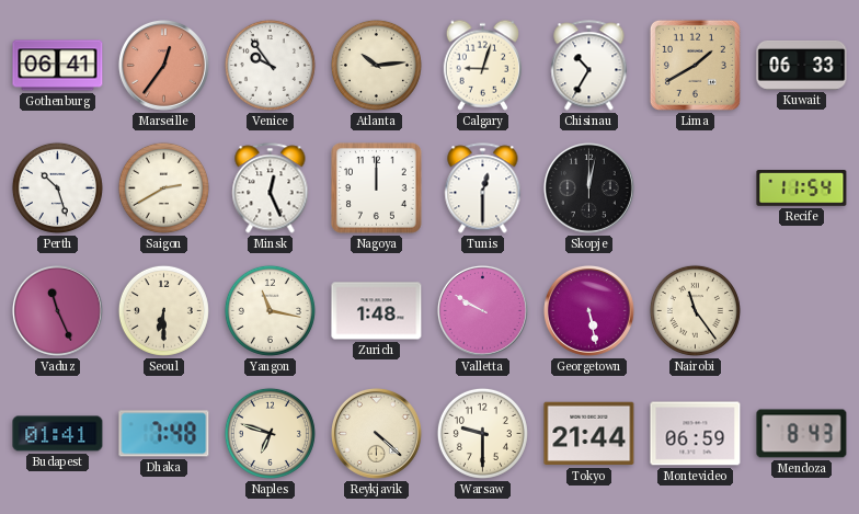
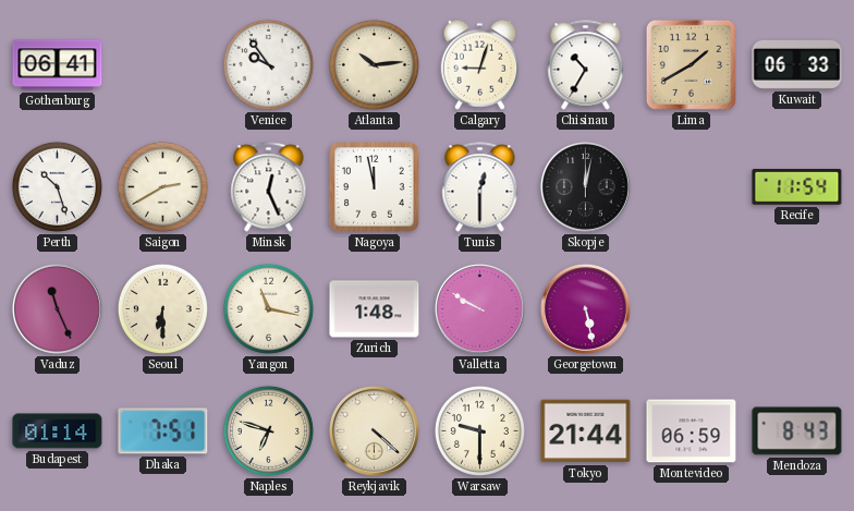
Marseille: 12:36 -> none (163, 65)
Nagoya: 12:00 -> 11:58 (375, 187)
Nairobi: 11:24 -> none (695, 310)
Budapest: 01:41 -> 01:14 (58, 431)
Dhaka: 7:48 -> 7:51 (163, 431)
